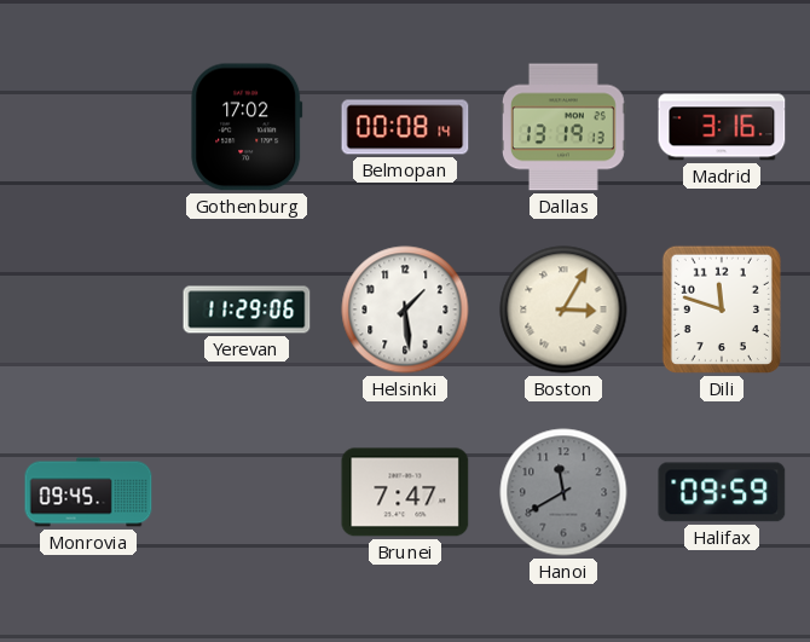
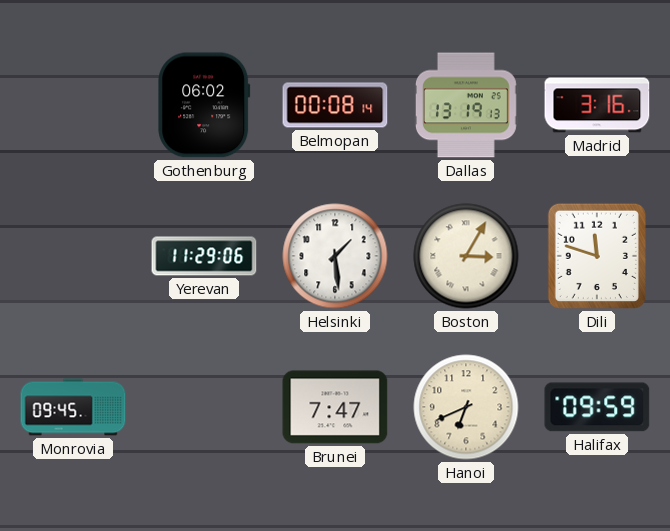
Gothenburg: 17:02 -> 06:02 (204, 105)
Hanoi: 11:40 -> 6:41 (466, 407)
Hanoi dial: grey -> cream (466, 407)
